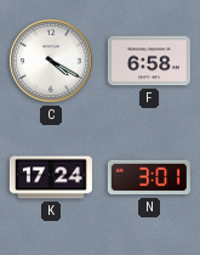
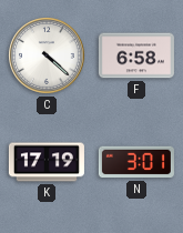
C: 4:20 -> 4:22 (47, 55)
K: 17:24 -> 17:19 (47, 162)
